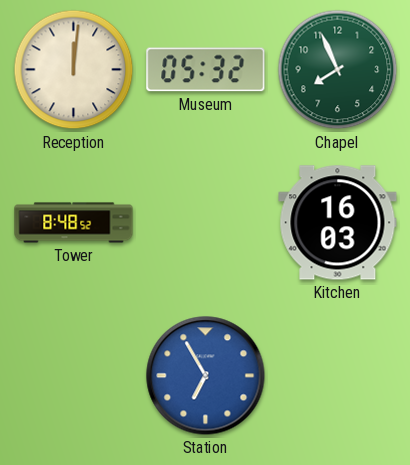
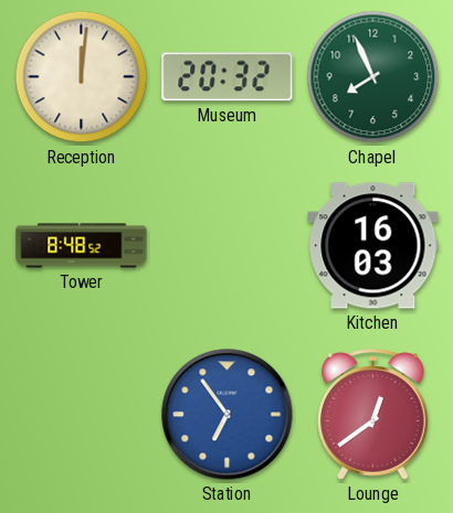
Museum: 05:32 -> 20:32 (228, 77)
Station: 6:55 -> 6:54 (228, 415)
Lounge: none -> 12:39 (373, 415)
